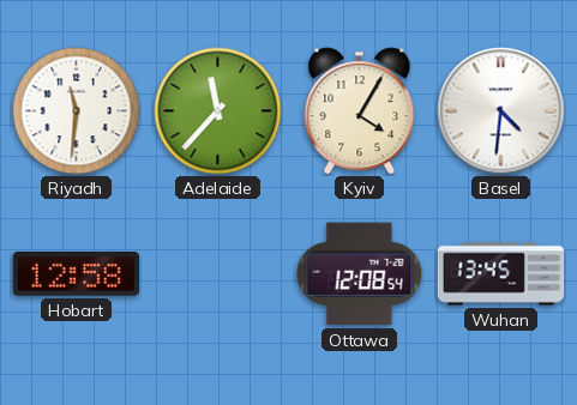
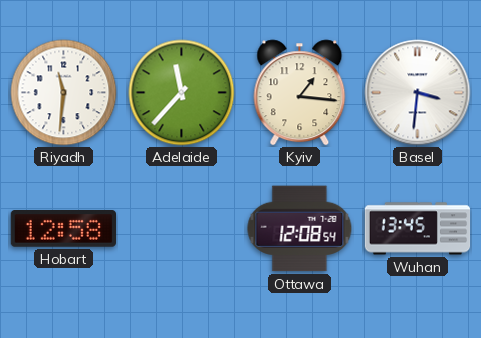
Kyiv: 4:05 -> 1:16 (300, 93)
Basel: 4:31 -> 3:31 (418, 93)
